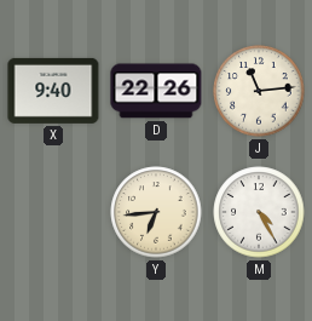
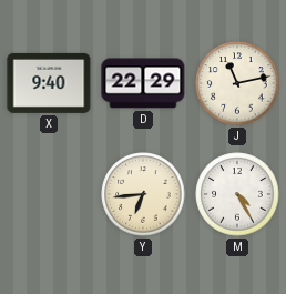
D: 22:26 -> 22:29 (143, 83)
J: 11:14 -> 11:13 (237, 83)
